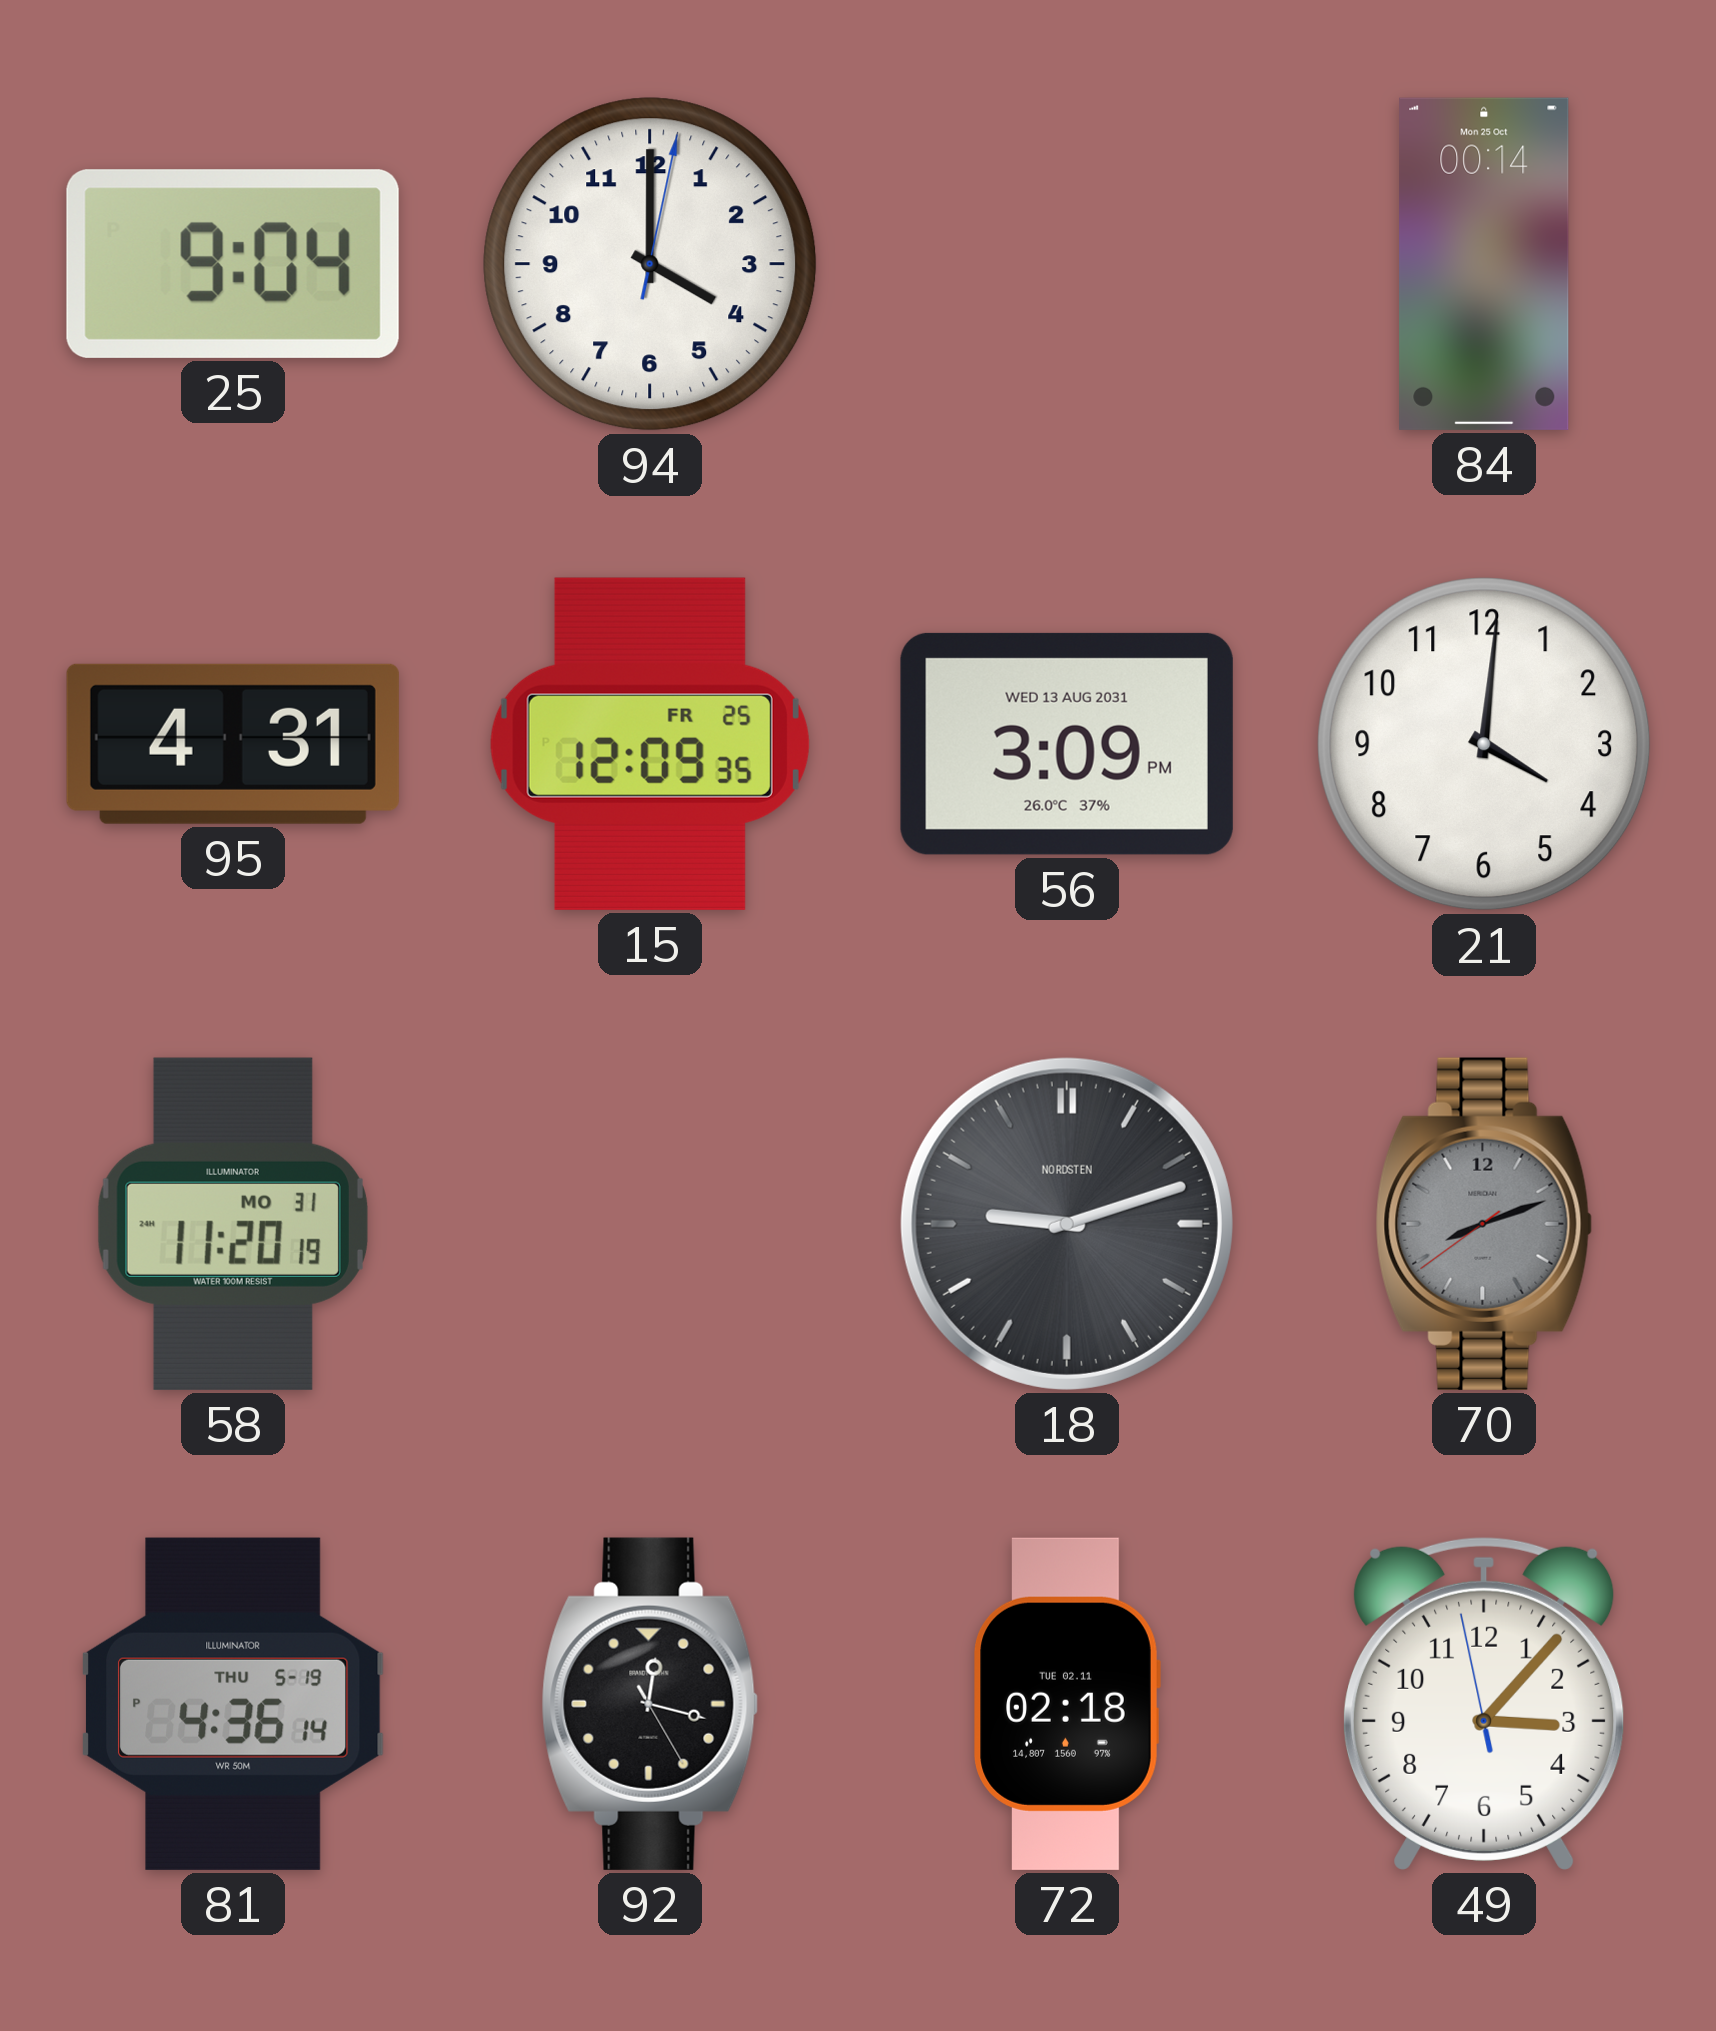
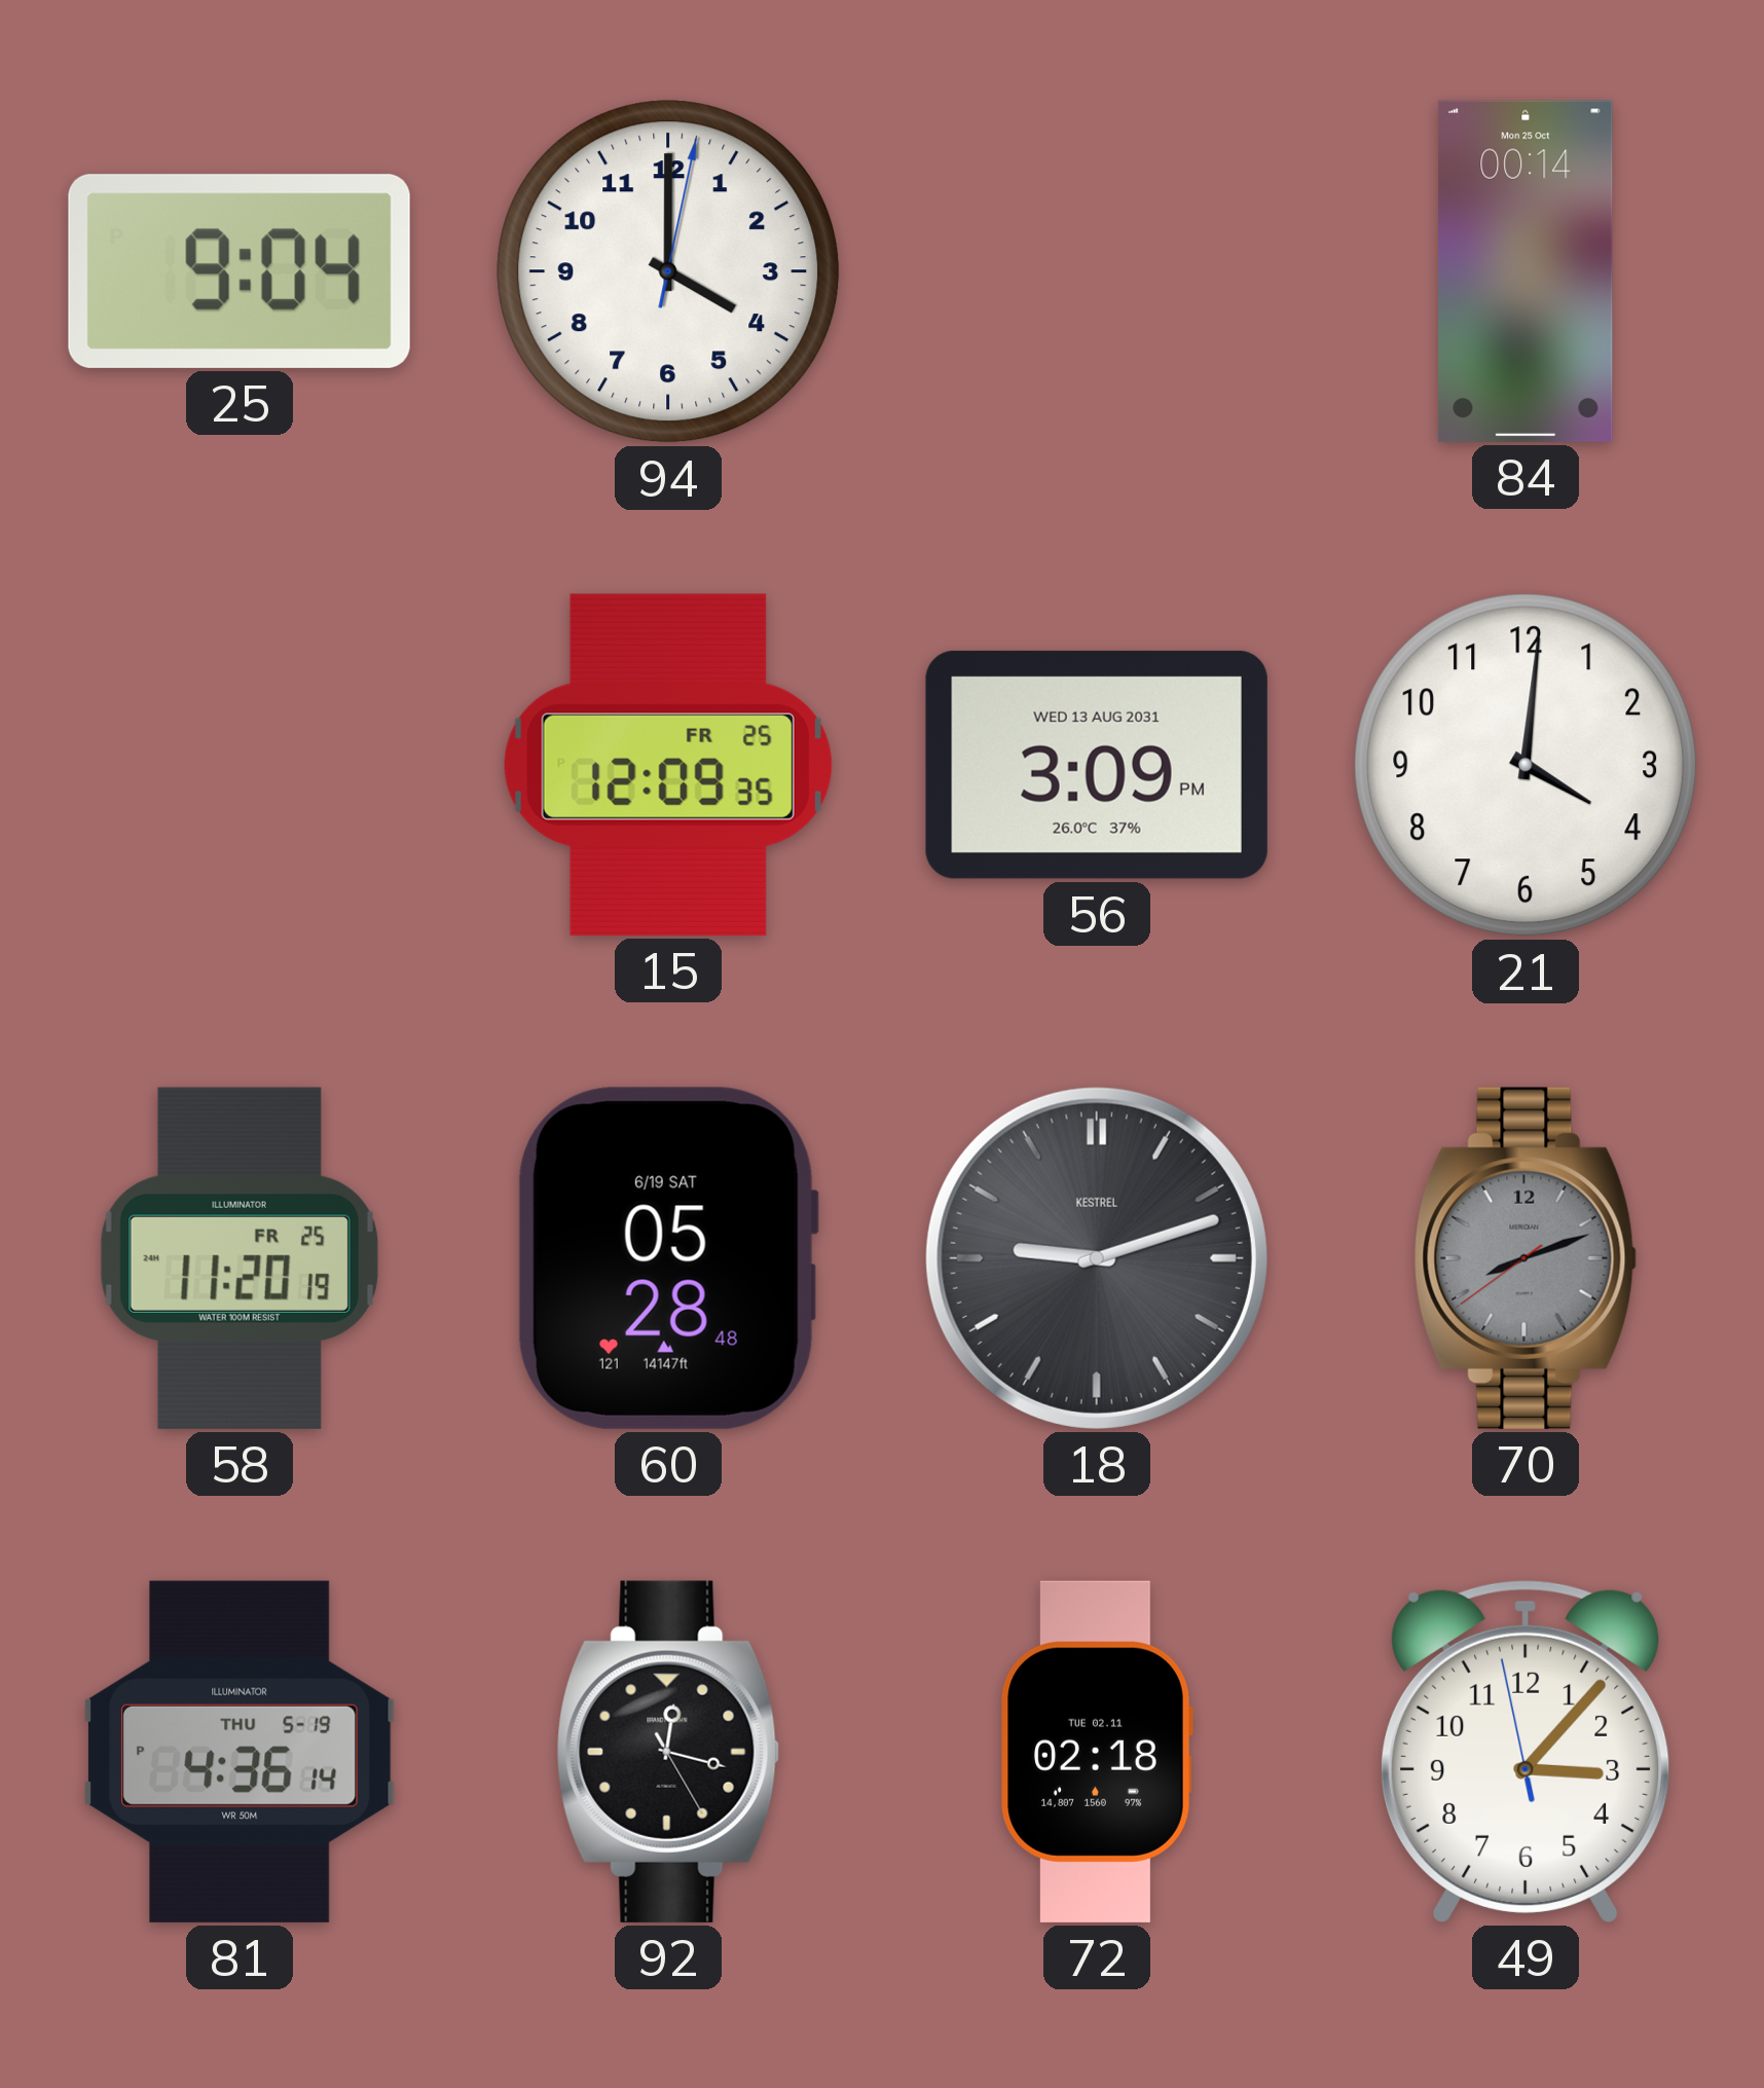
95: 4:31 -> none (233, 744)
58 date: MO 31 -> FR 25 (240, 1258)
60: none -> 05:28 (667, 1258)
18 brand: NORDSTEN -> KESTREL (1097, 1258)
